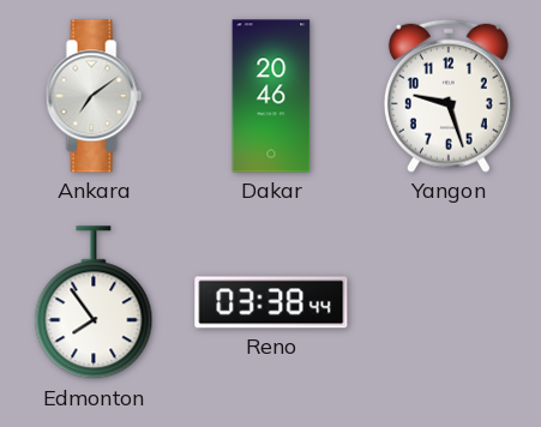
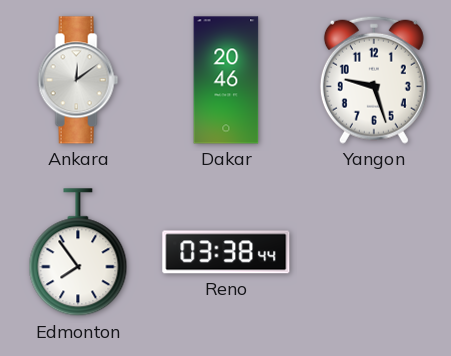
Ankara: 7:09 -> 12:09 (78, 80)
